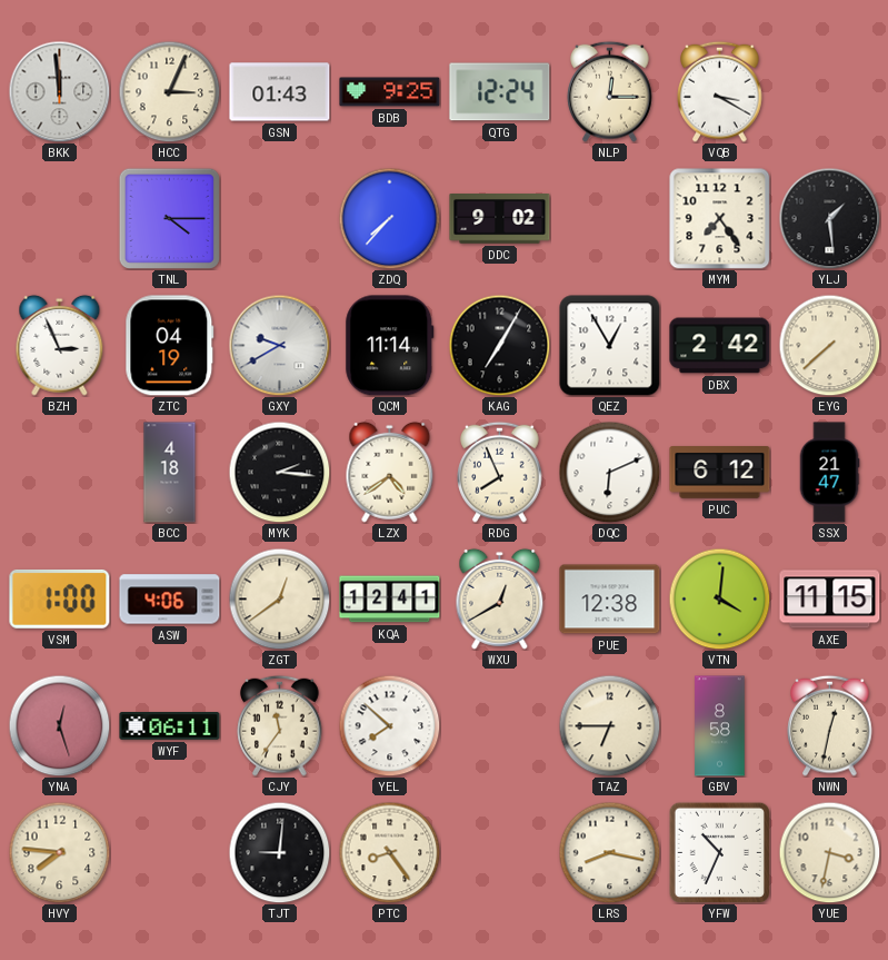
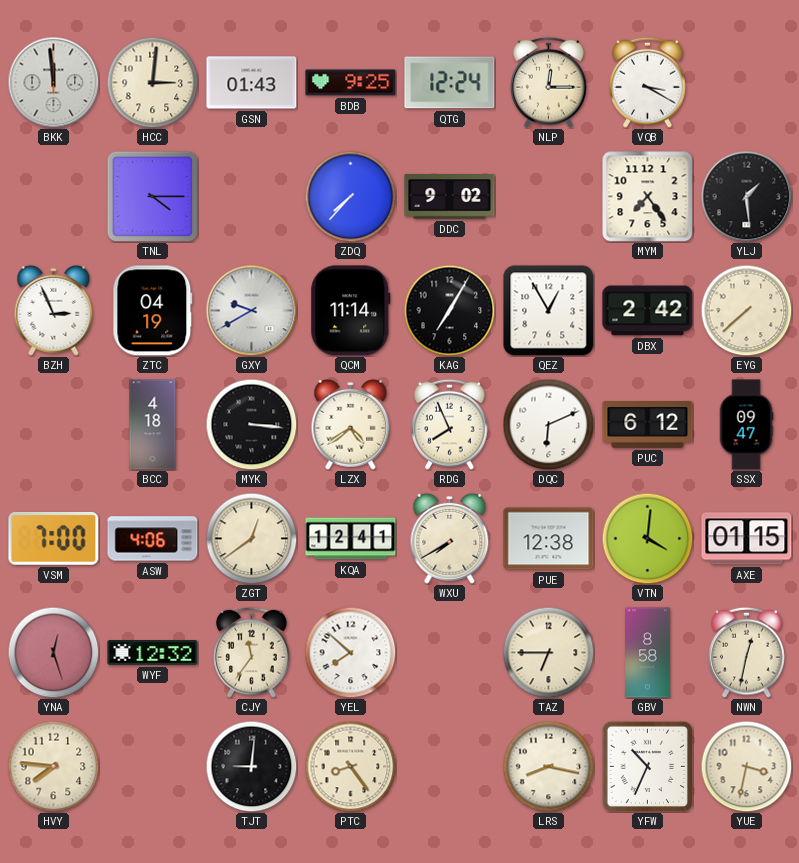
HCC: 3:04 -> 3:01 (152, 82)
MYK: 2:16 -> 3:16 (251, 424)
SSX: 21:47 -> 09:47 (746, 425)
VSM: 1:00 -> 7:00 (54, 538)
WXU: 12:40 -> 7:40 (450, 538)
AXE: 11:15 -> 01:15 (747, 539)
WYF: 06:11 -> 12:32 (153, 653)
